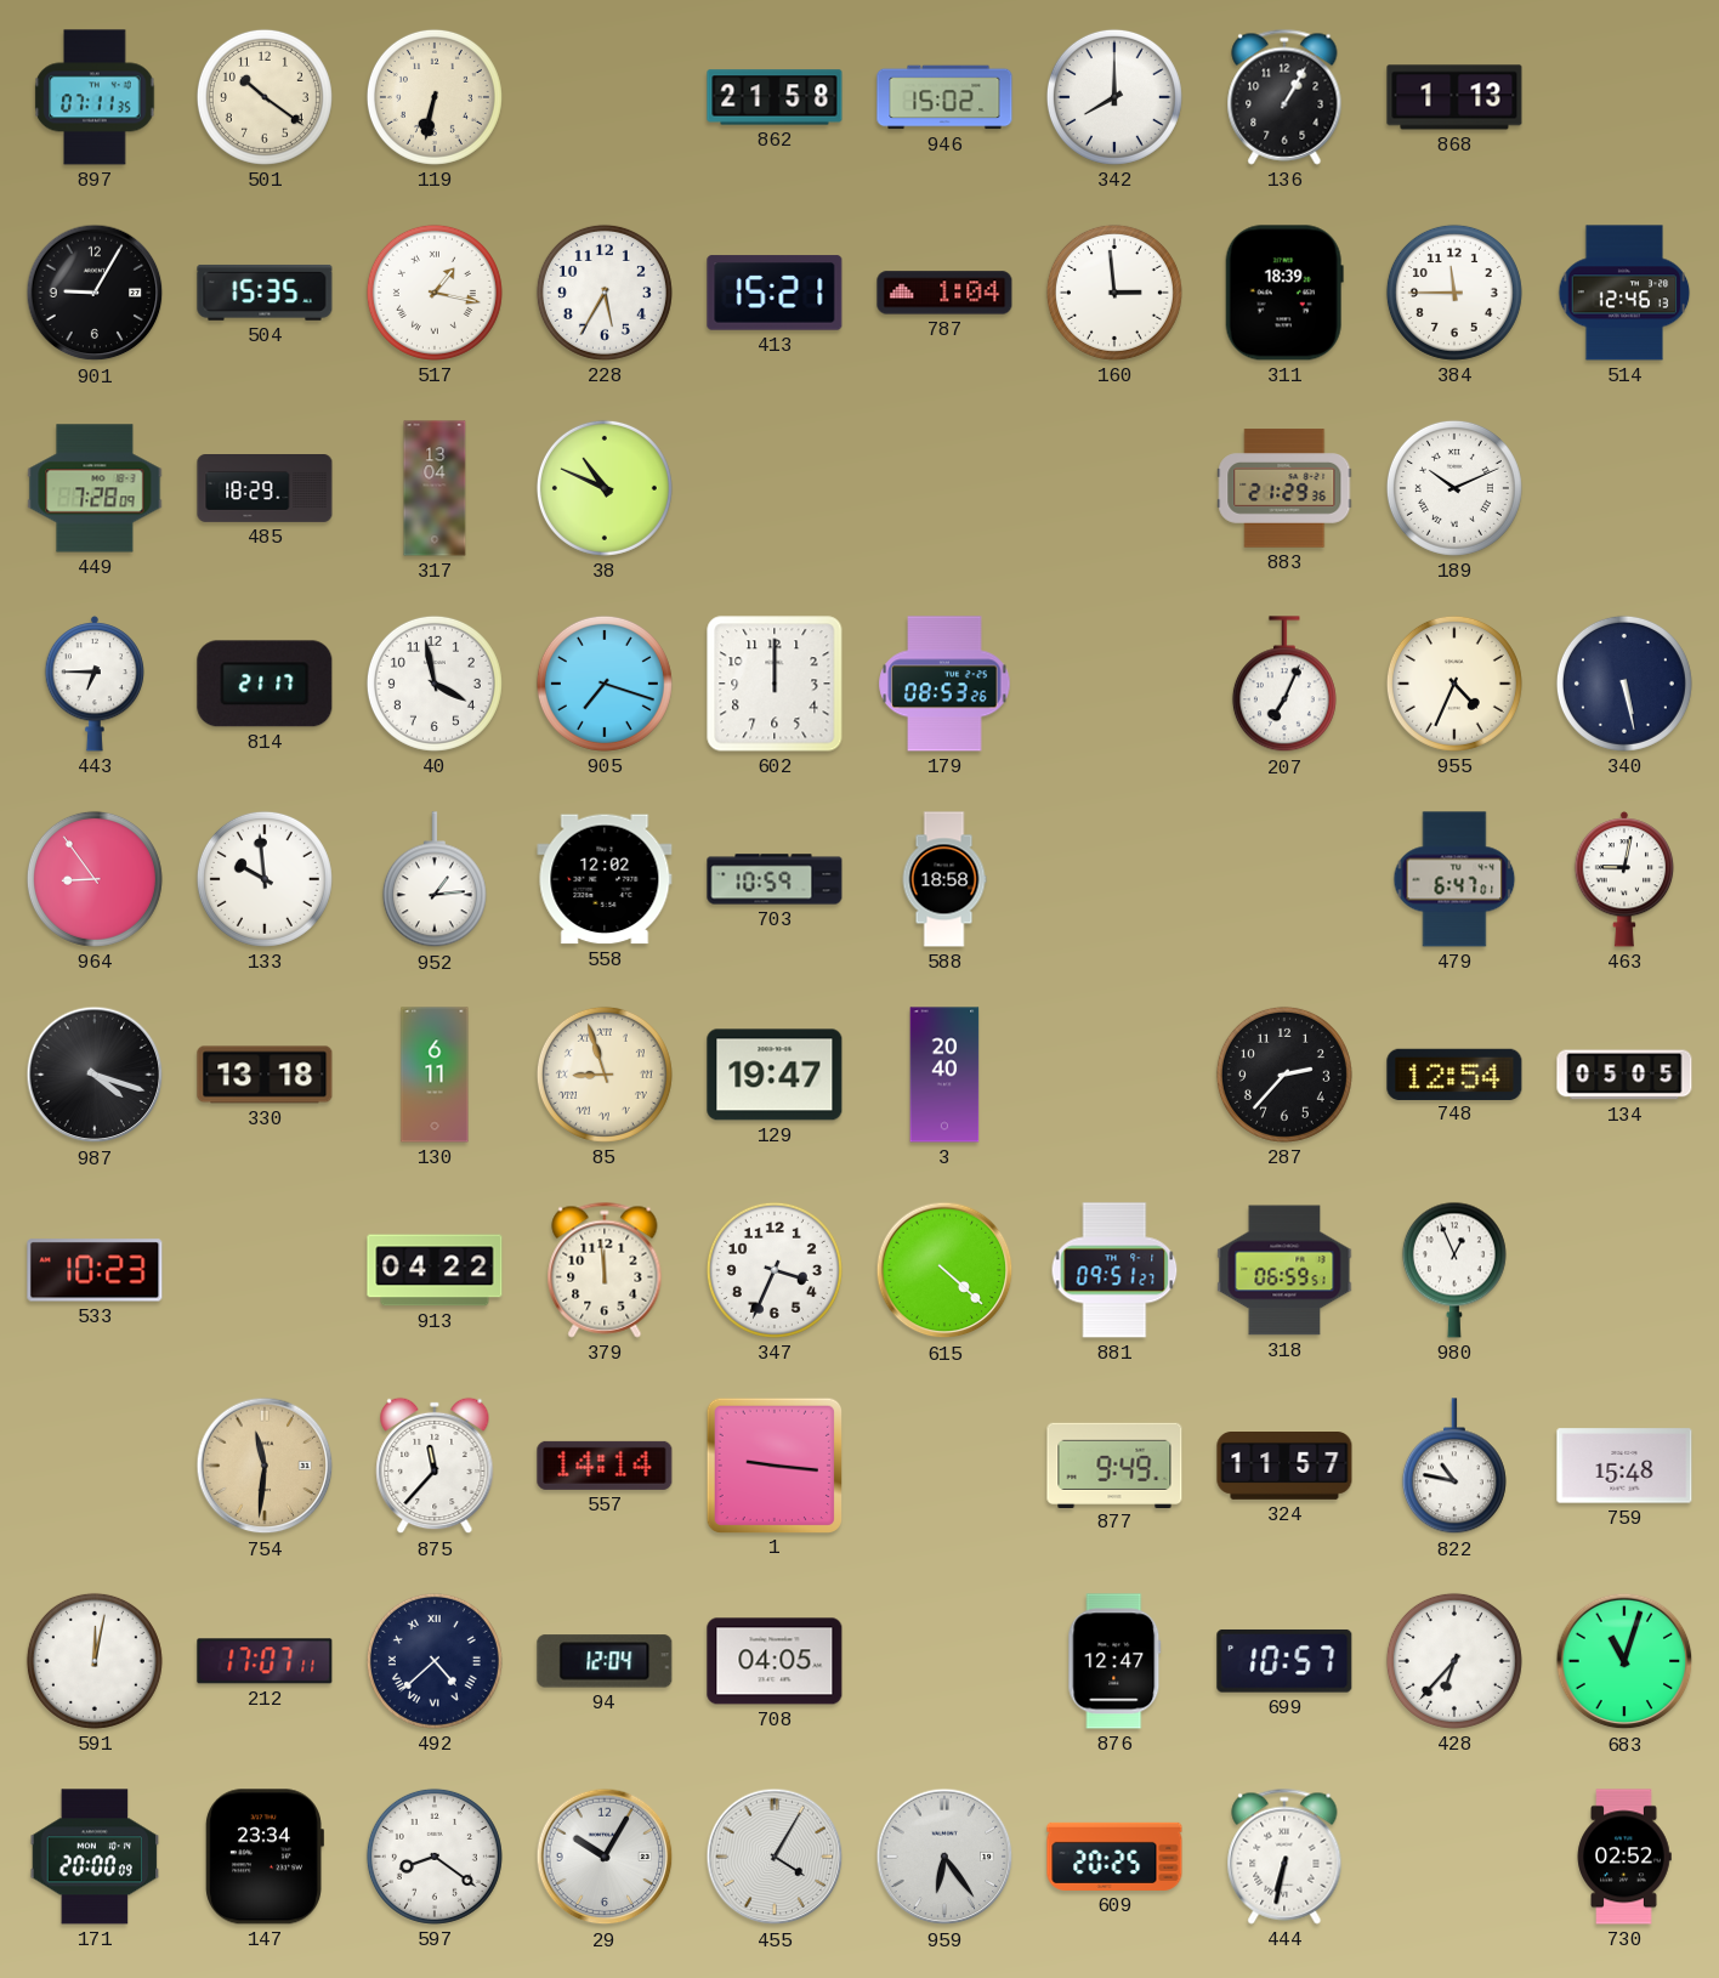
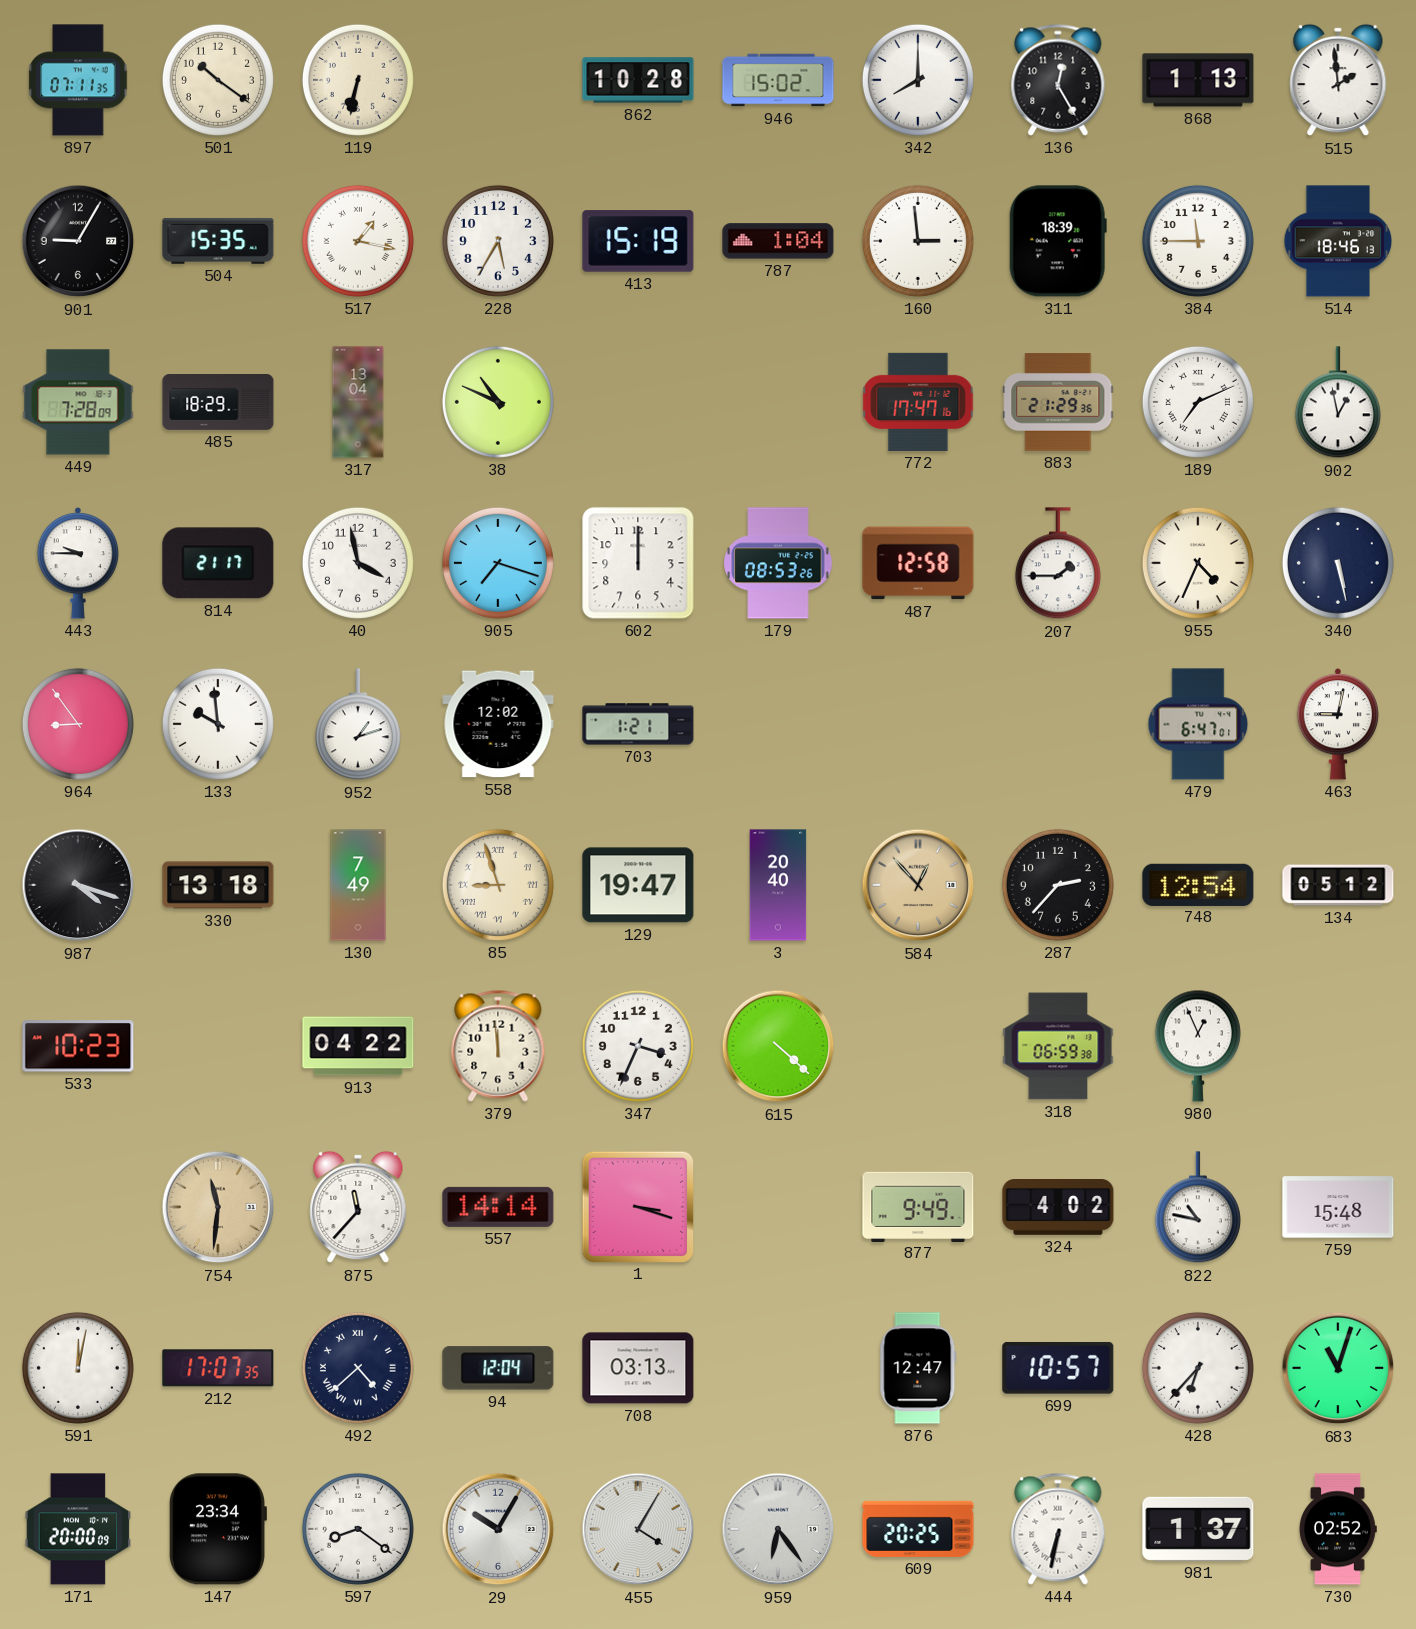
862: 21:58 -> 10:28 (638, 80)
136: 1:05 -> 12:25 (1058, 80)
515: none -> 1:59 (1338, 80)
413: 15:21 -> 15:19 (638, 241)
514: 12:46 -> 18:46 (1338, 241)
772: none -> 17:47 (918, 402)
189: 10:11 -> 7:11 (1198, 402)
902: none -> 12:58 (1338, 403)
443: 6:45 -> 9:45 (78, 563)
487: none -> 12:58 (918, 563)
207: 7:04 -> 1:45 (1058, 564)
952: 1:14 -> 1:12 (358, 725)
703: 10:59 -> 1:21 (638, 724)
588: 18:58 -> none (944, 879)
130: 6:11 -> 7:49 (358, 885)
584: none -> 12:53 (918, 885)
134: 05:05 -> 05:12 (1338, 885)
881: 09:51 -> none (1114, 1270)
318: 06:59:51 -> 06:59:38 (1058, 1046)
1: 9:16 -> 3:18 (637, 1206)
324: 11:57 -> 4:02 (1058, 1208)
212: 17:07:11 -> 17:07:35 (218, 1368)
708: 04:05 -> 03:13 (638, 1368)
981: none -> 1:37 (1198, 1529)
